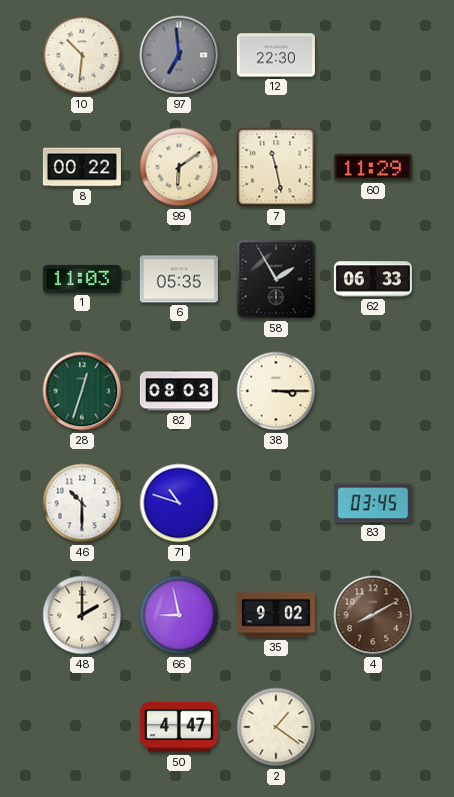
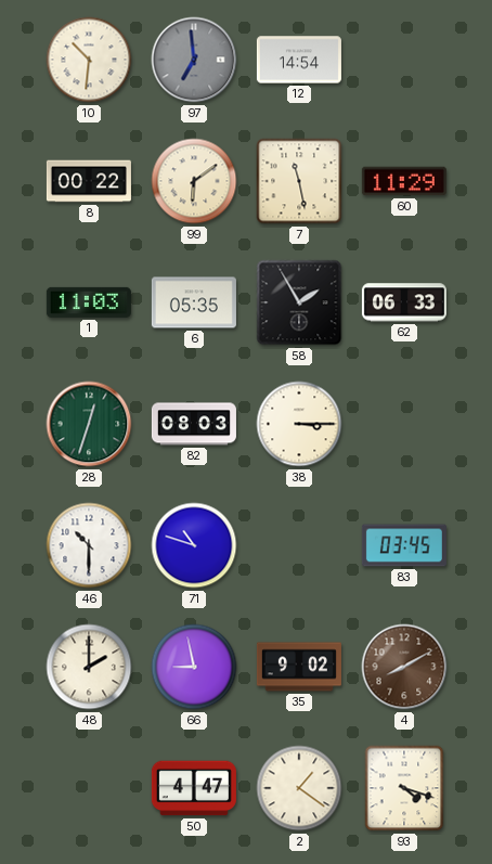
12: 22:30 -> 14:54 (299, 60)
93: none -> 4:18 (404, 788)
